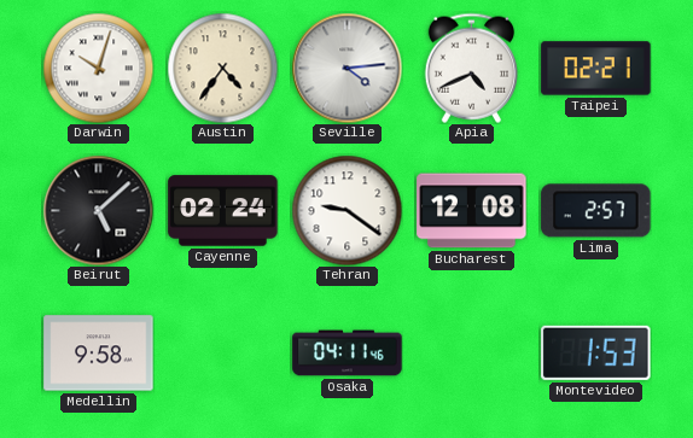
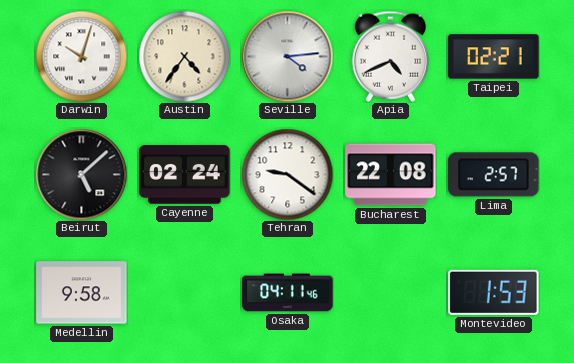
Bucharest: 12:08 -> 22:08 (391, 175)
